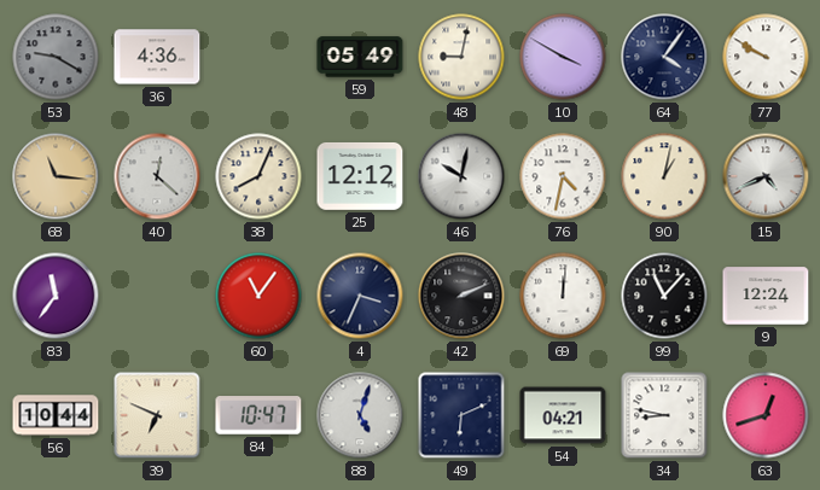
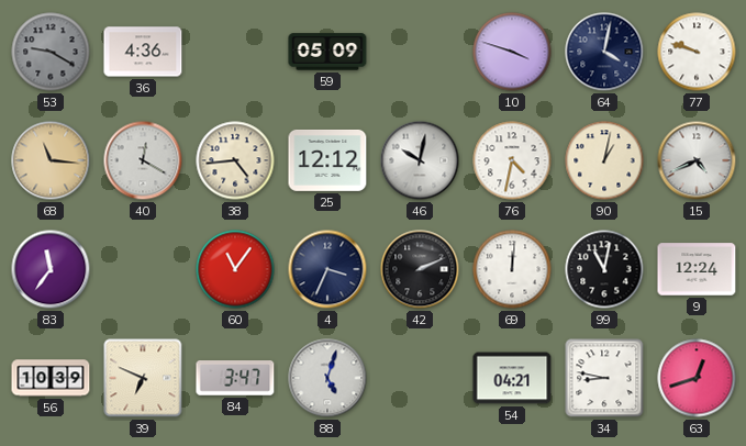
59: 05:49 -> 05:09 (327, 52)
48: 9:02 -> none (461, 57)
10: 3:50 -> 3:48 (512, 52)
64: 4:06 -> 4:02 (604, 52)
77: 9:50 -> 9:48 (697, 52)
40: 12:22 -> 12:20 (143, 160)
38: 8:04 -> 4:44 (235, 160)
99: 11:07 -> 11:02 (604, 269)
56: 10:44 -> 10:39 (51, 378)
84: 10:47 -> 3:47 (235, 379)
49: 6:11 -> none (461, 415)
